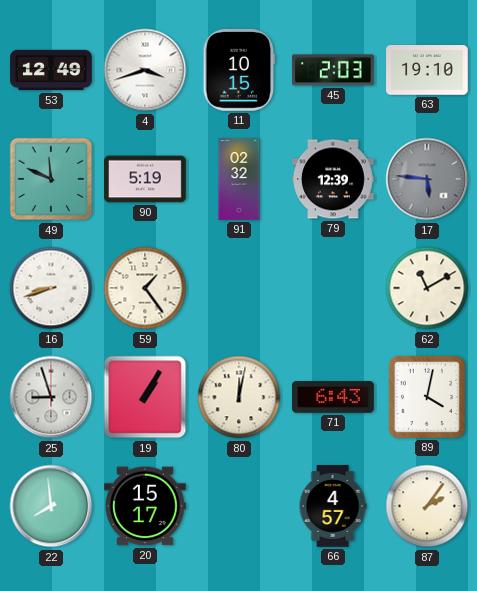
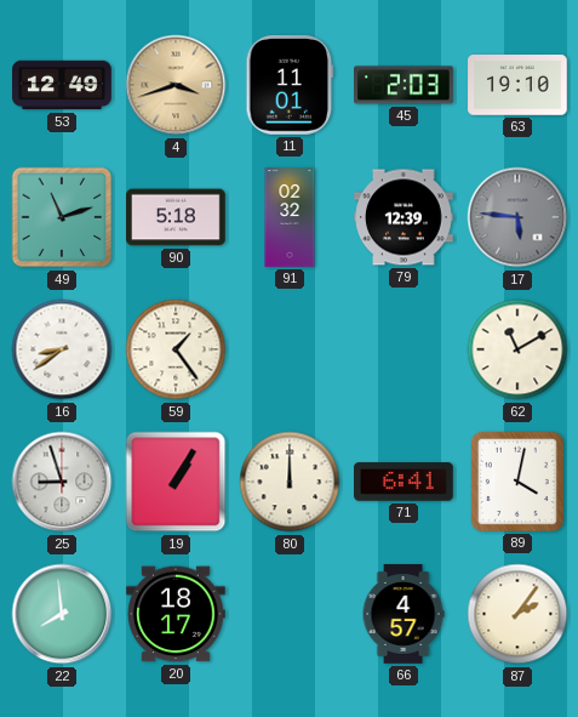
4 dial: white -> champagne (176, 85)
11: 10:15 -> 11:01 (290, 86)
49: 11:49 -> 11:12 (62, 217)
90: 5:19 -> 5:18 (176, 217)
16: 8:42 -> 8:39 (62, 349)
80: 12:02 -> 12:00 (290, 482)
71: 6:43 -> 6:41 (405, 482)
20: 15:17 -> 18:17 (177, 614)
